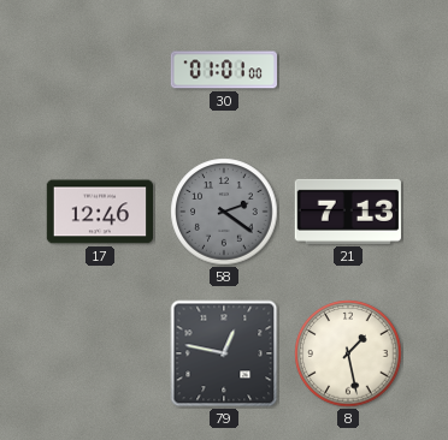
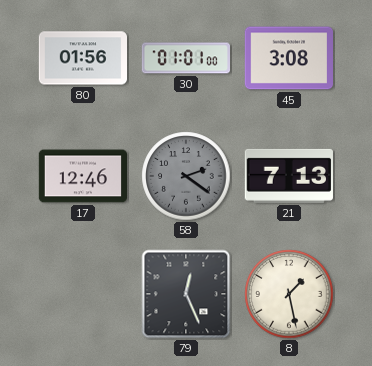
80: none -> 01:56 (82, 58)
45: none -> 3:08 (288, 58)
79: 12:47 -> 12:26 (186, 294)
